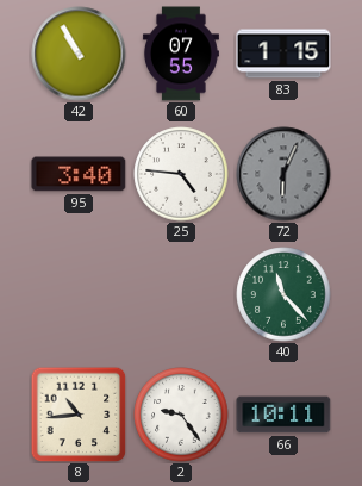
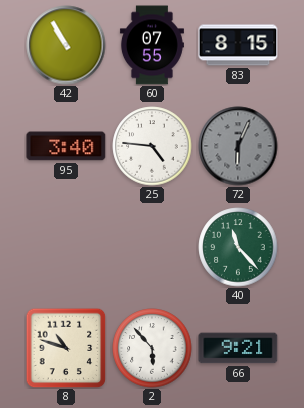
83: 1:15 -> 8:15 (238, 45)
8: 10:44 -> 10:48 (66, 348)
2: 9:24 -> 5:53 (152, 348)
66: 10:11 -> 9:21 (238, 348)
